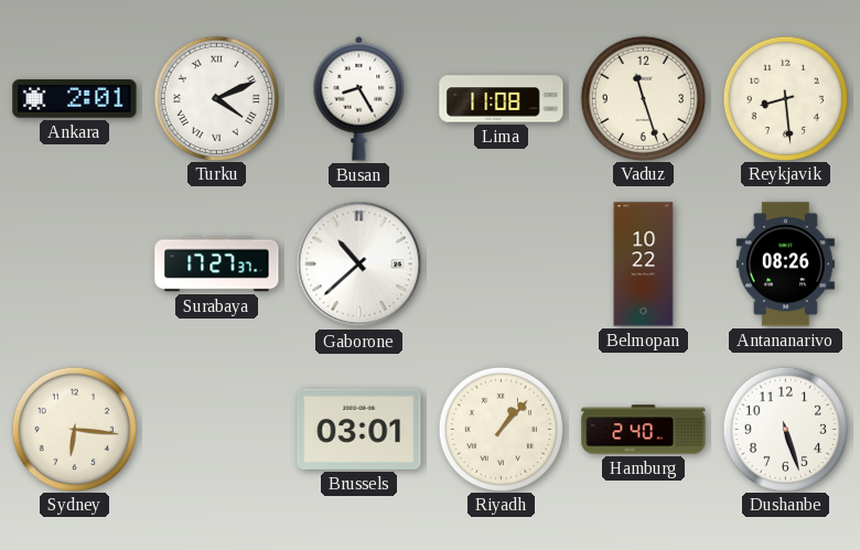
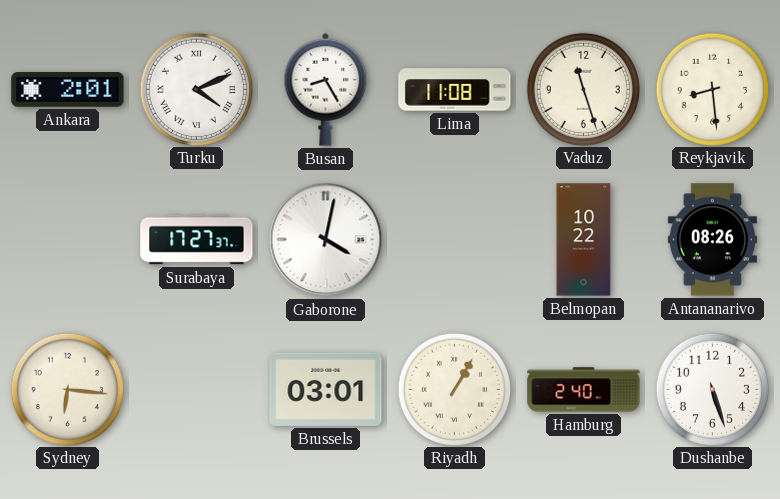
Gaborone: 10:38 -> 4:02 (326, 240)
Riyadh: 1:07 -> 1:05 (454, 389)
